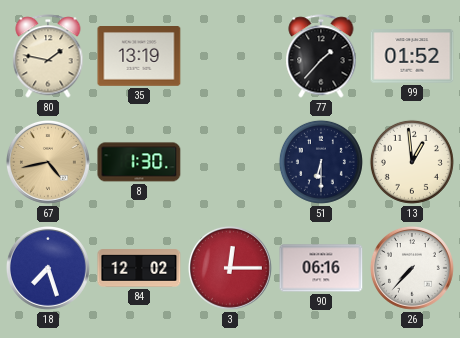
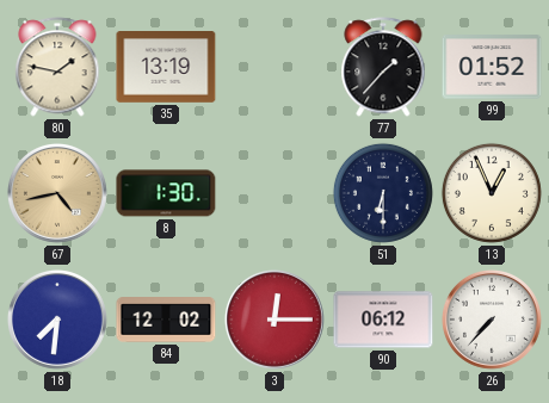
13: 12:59 -> 12:56 (492, 193)
18: 7:27 -> 7:31 (57, 320)
90: 06:16 -> 06:12 (383, 320)
